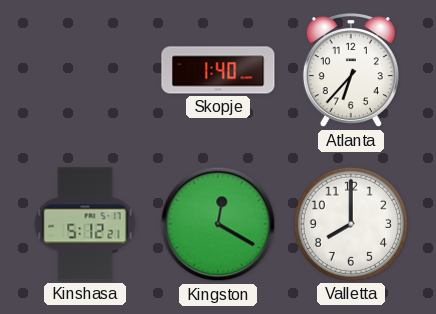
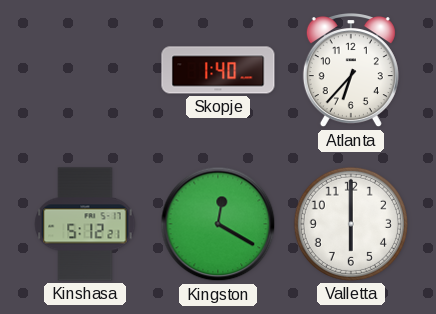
Valletta: 8:00 -> 6:00 (351, 224)
